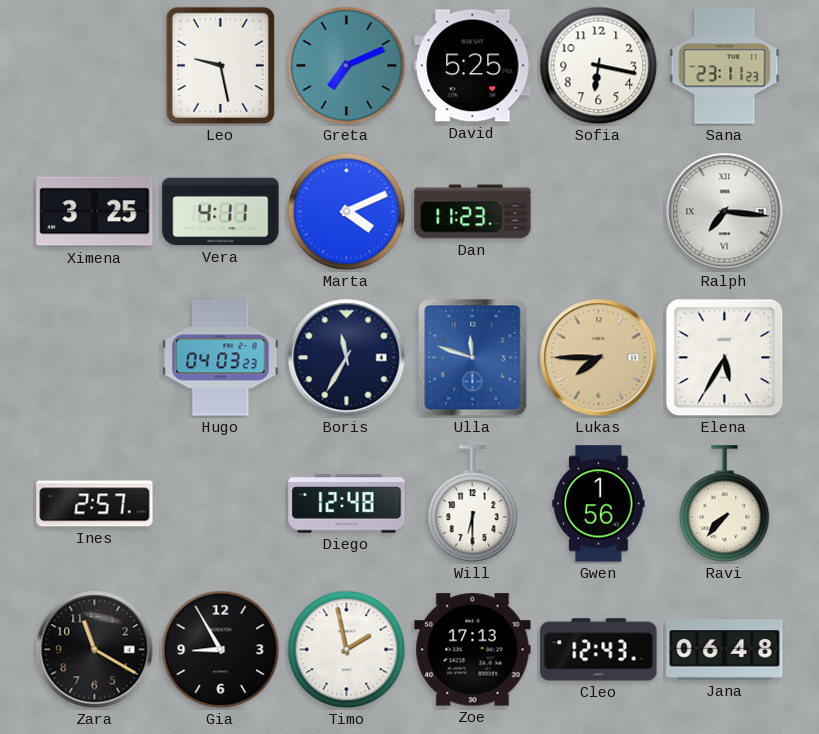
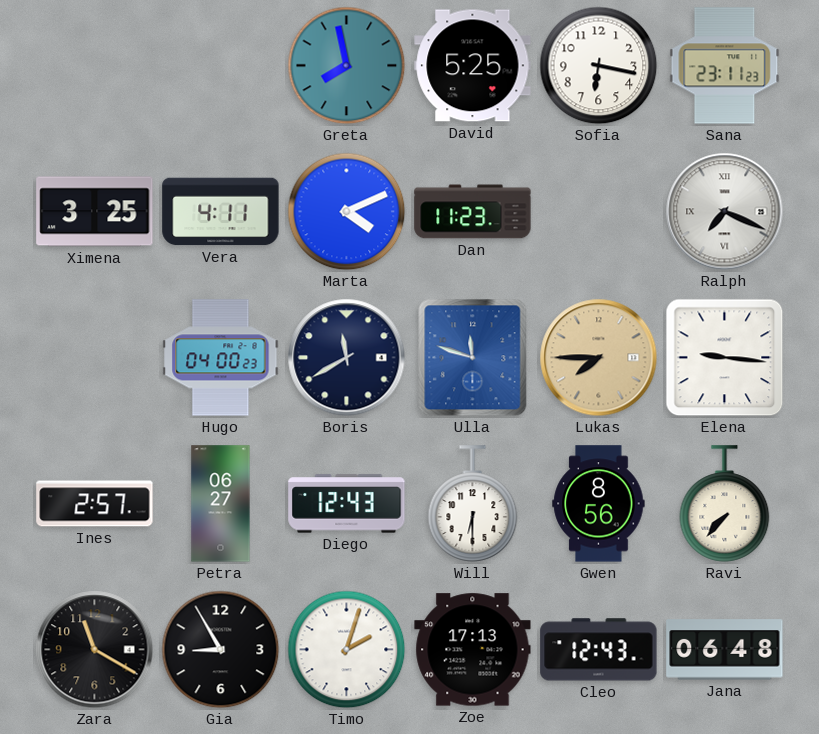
Leo: 9:28 -> none (220, 65)
Greta: 7:11 -> 7:58 (347, 66)
Ralph: 7:16 -> 7:19 (725, 212)
Hugo: 04:03 -> 04:00 (221, 358)
Boris: 11:35 -> 11:40 (347, 358)
Elena: 5:35 -> 9:16 (725, 358)
Petra: none -> 06:27 (221, 504)
Diego: 12:48 -> 12:43 (347, 504)
Gwen: 1:56 -> 8:56 (599, 504)
Timo: 1:58 -> 2:03 (347, 650)
